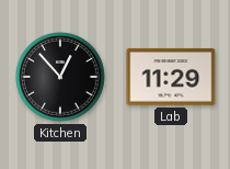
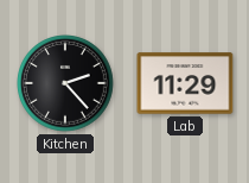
Kitchen: 12:53 -> 2:23 (65, 83)
